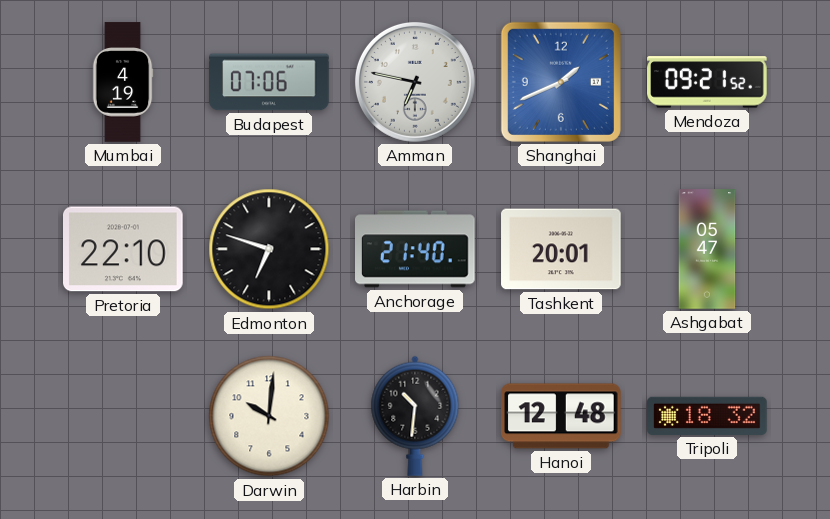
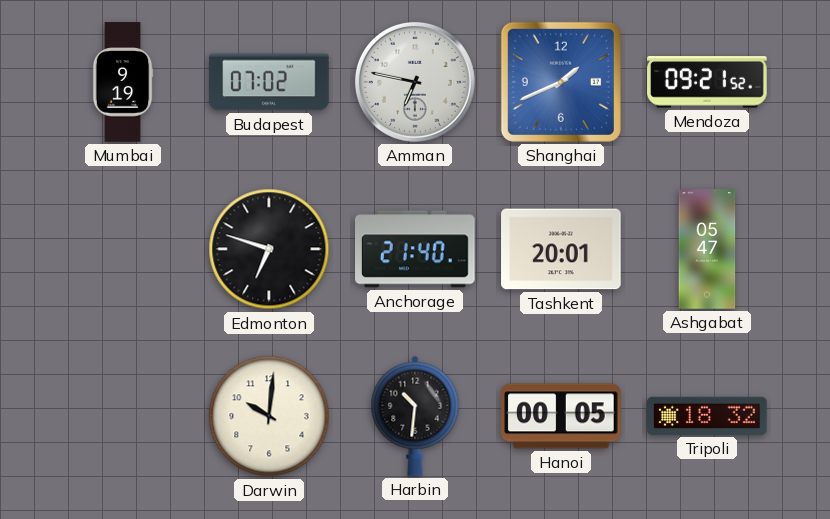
Mumbai: 4:19 -> 9:19 (123, 82)
Budapest: 07:06 -> 07:02 (269, 82)
Pretoria: 22:10 -> none (124, 249)
Hanoi: 12:48 -> 00:05 (561, 416)
